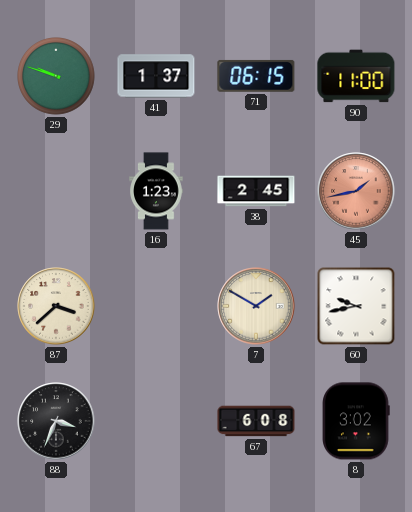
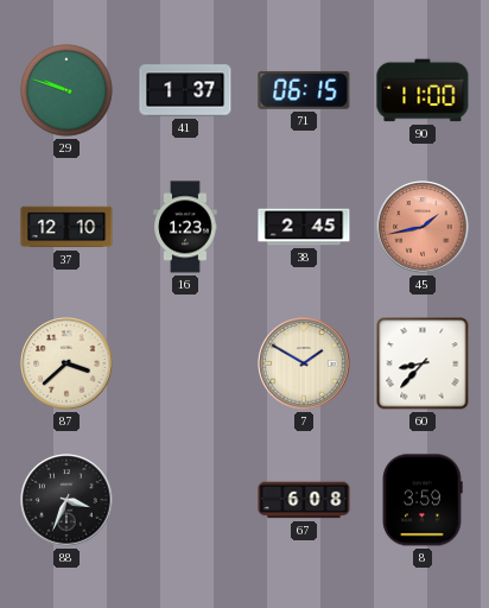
37: none -> 12:10 (66, 227)
60: 9:43 -> 8:37 (423, 363)
8: 3:02 -> 3:59 (423, 500)
